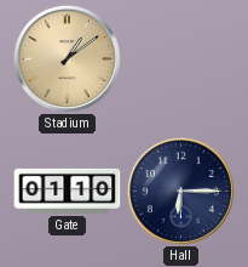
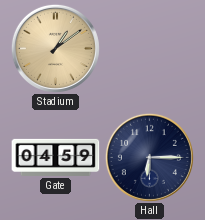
Gate: 01:10 -> 04:59 (56, 157)
